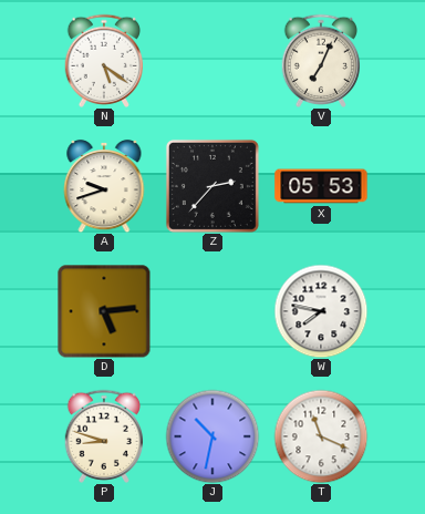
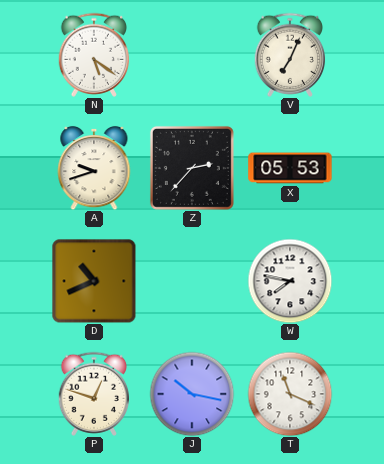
D: 5:14 -> 10:41 (94, 281)
P: 8:48 -> 12:48 (93, 394)
J: 10:32 -> 10:17 (192, 394)
